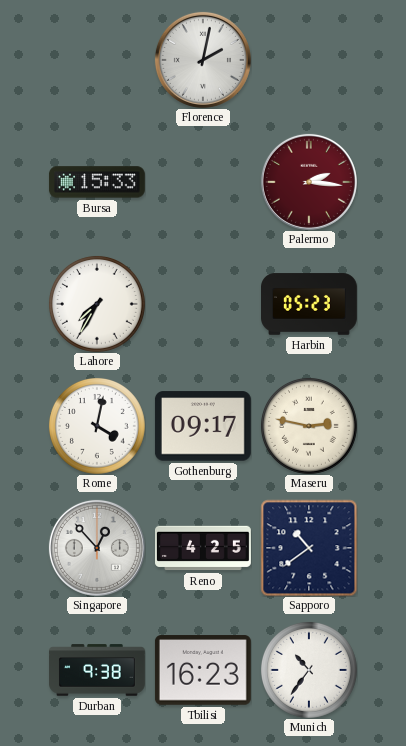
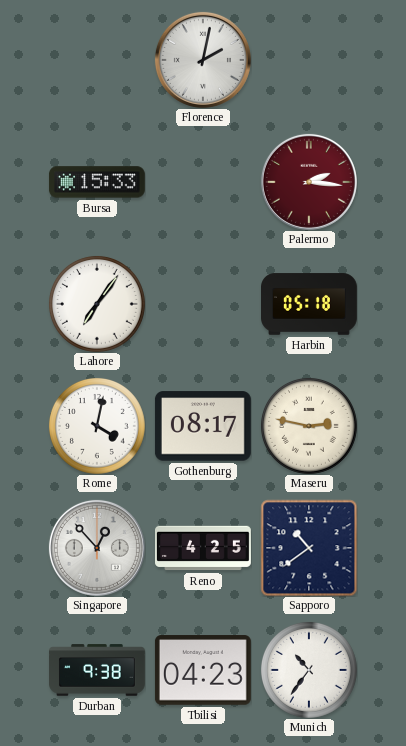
Lahore: 7:35 -> 7:06 (97, 304)
Harbin: 05:23 -> 05:18 (310, 304)
Gothenburg: 09:17 -> 08:17 (203, 426)
Tbilisi: 16:23 -> 04:23 (203, 670)
